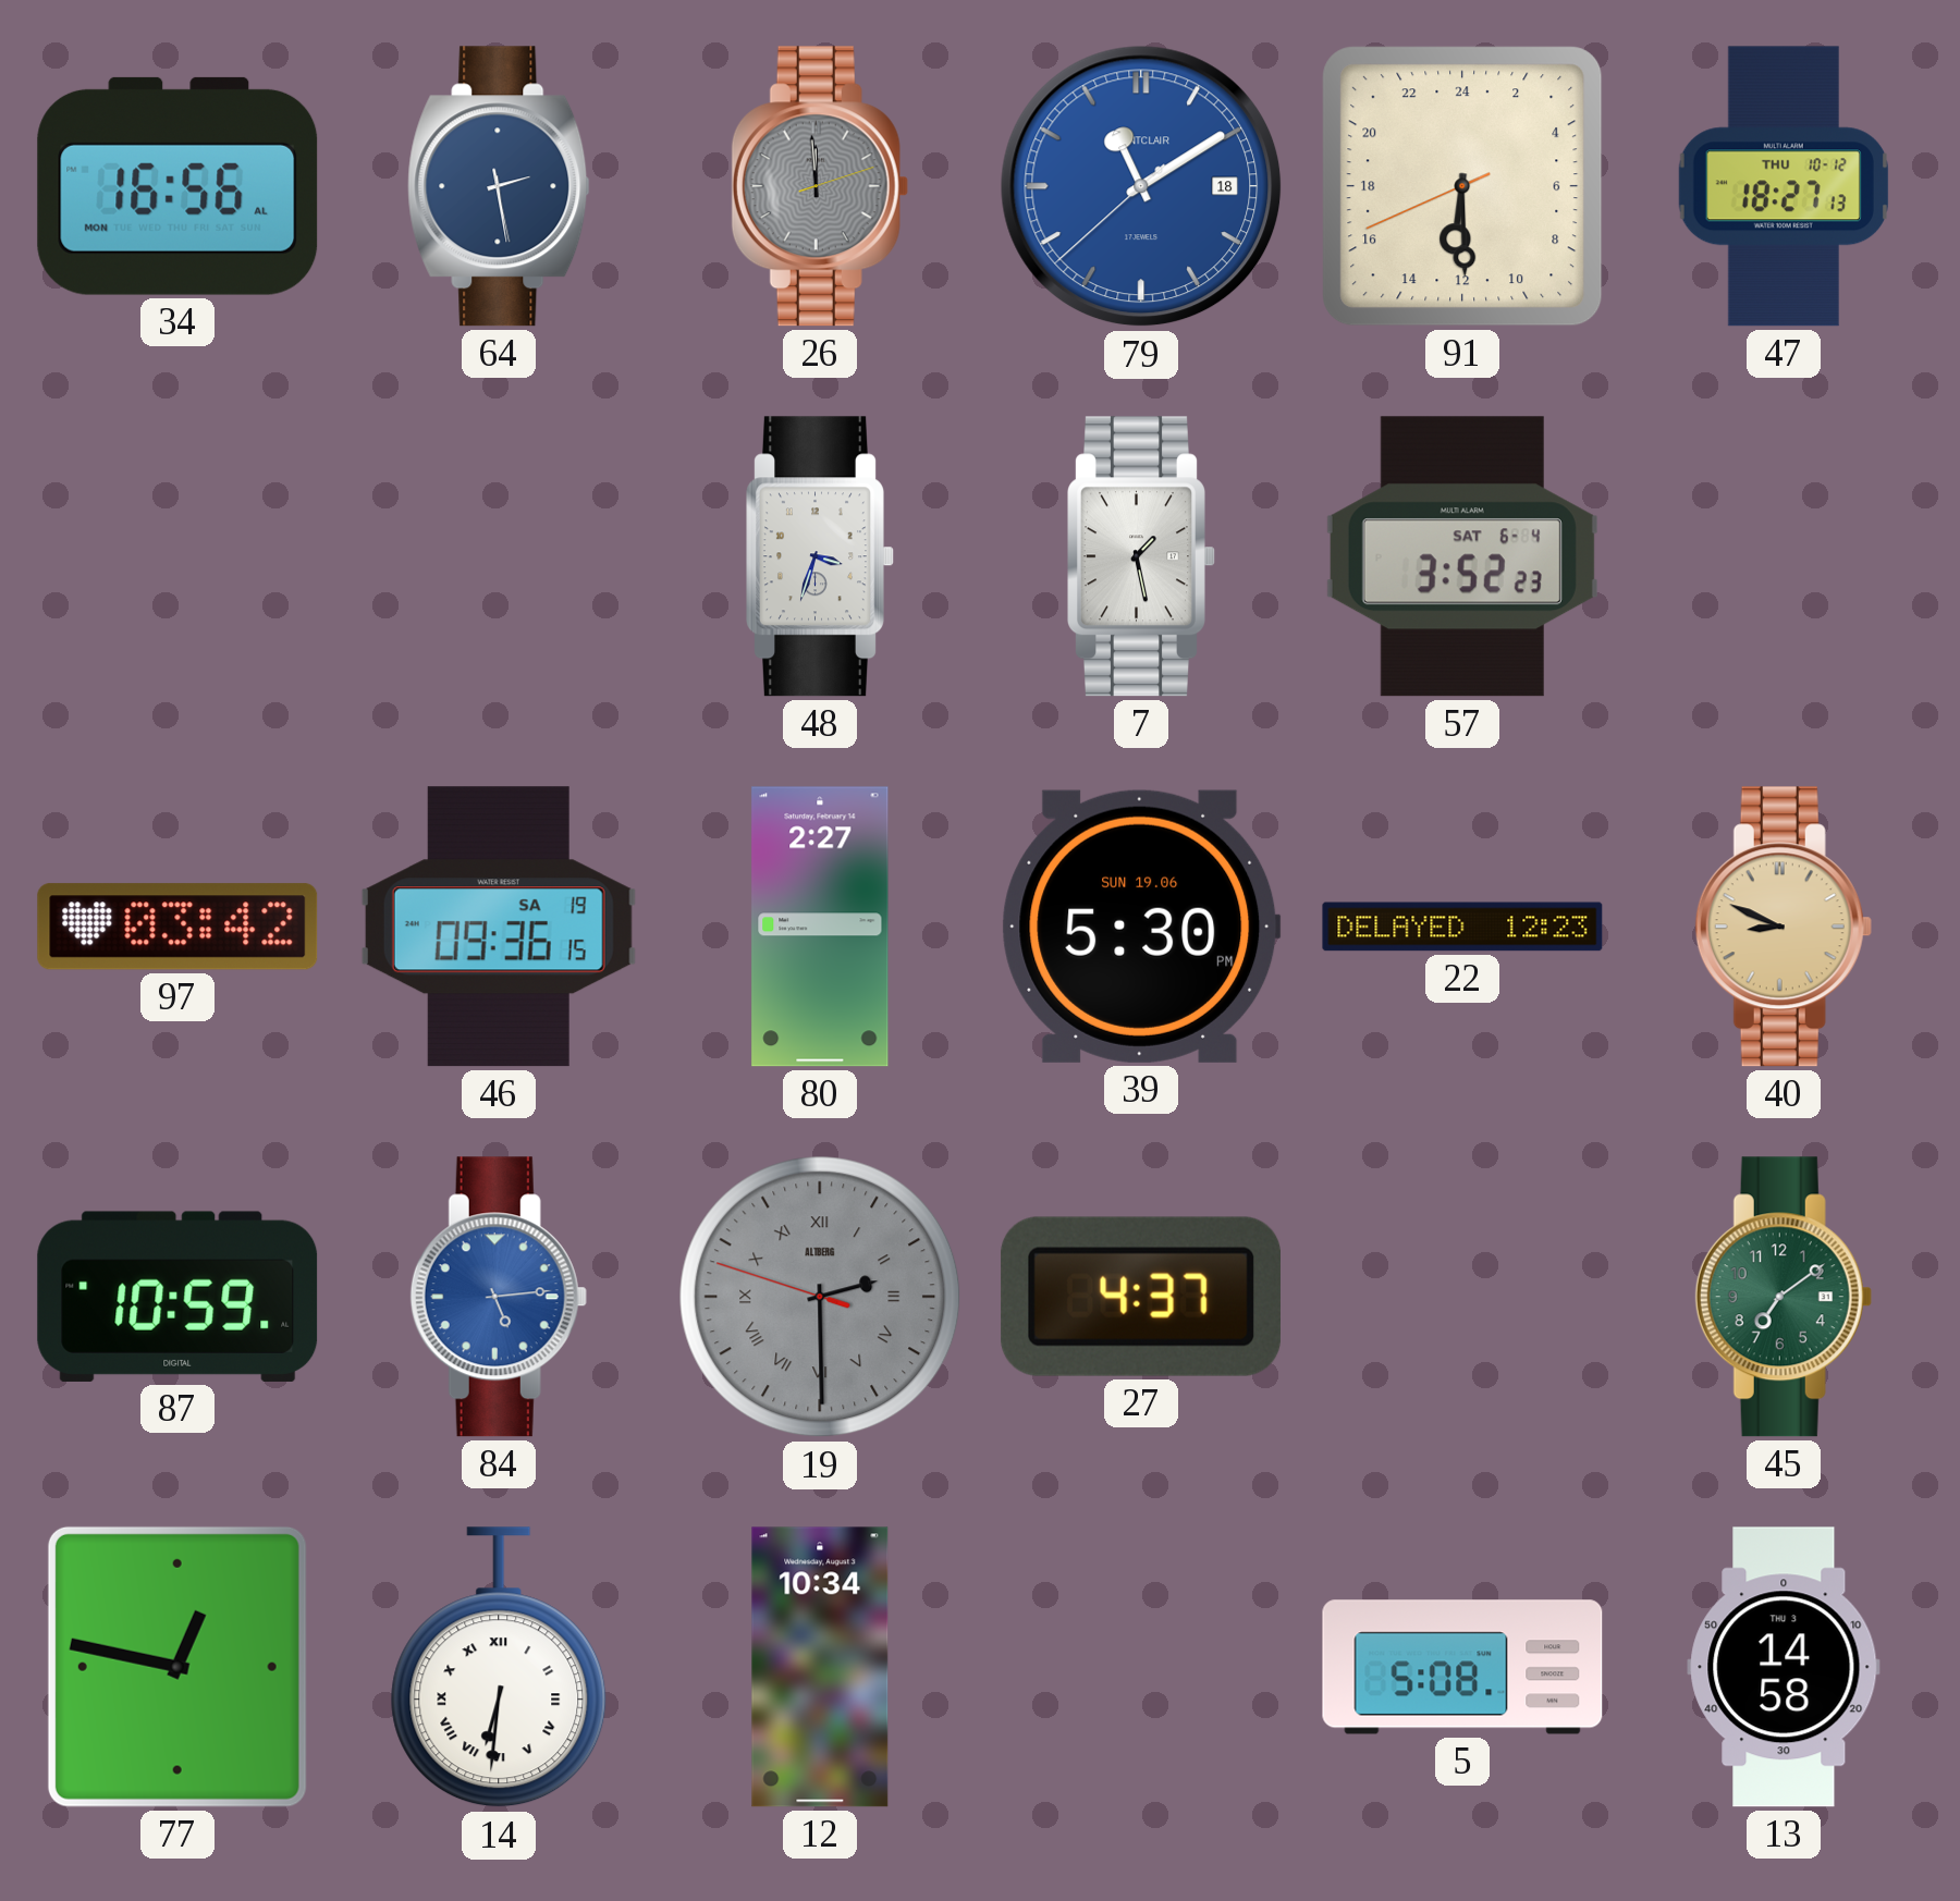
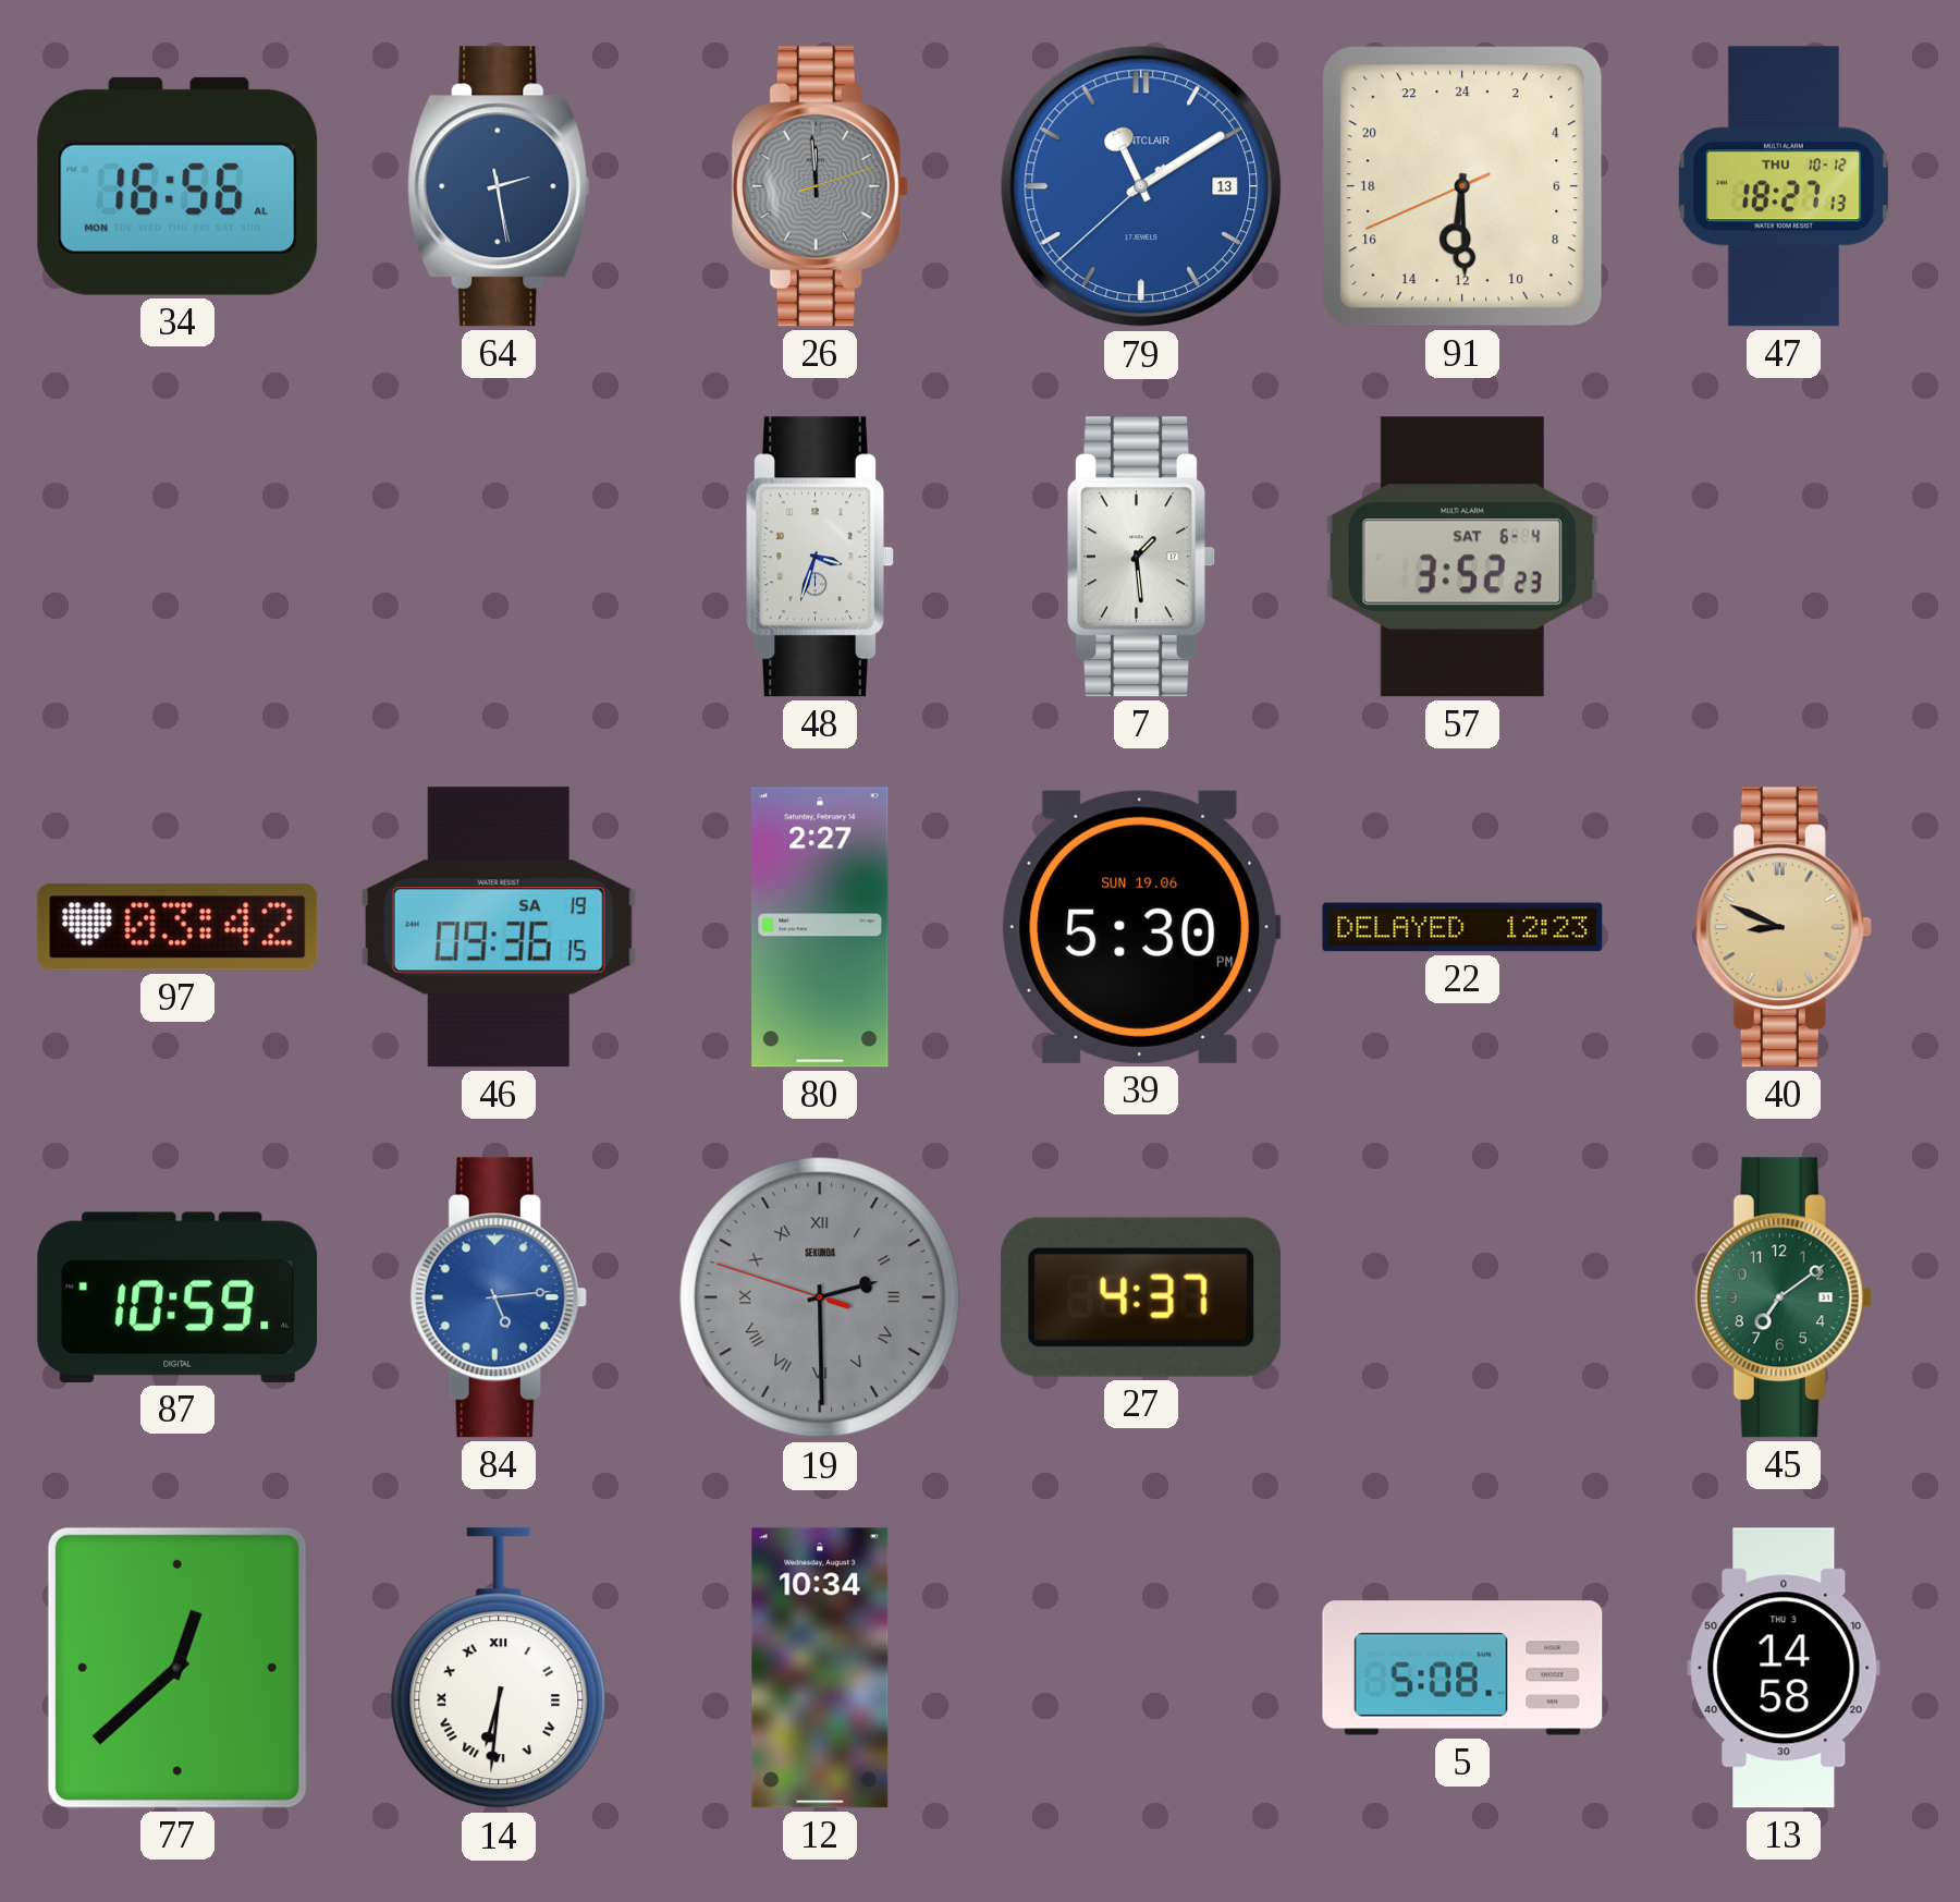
79 date: 18 -> 13 (1141, 186)
7: 1:28 -> 1:29 (1141, 557)
19 brand: ALTBERG -> SEKUNDA (820, 1297)
77: 12:47 -> 12:38 (177, 1668)
